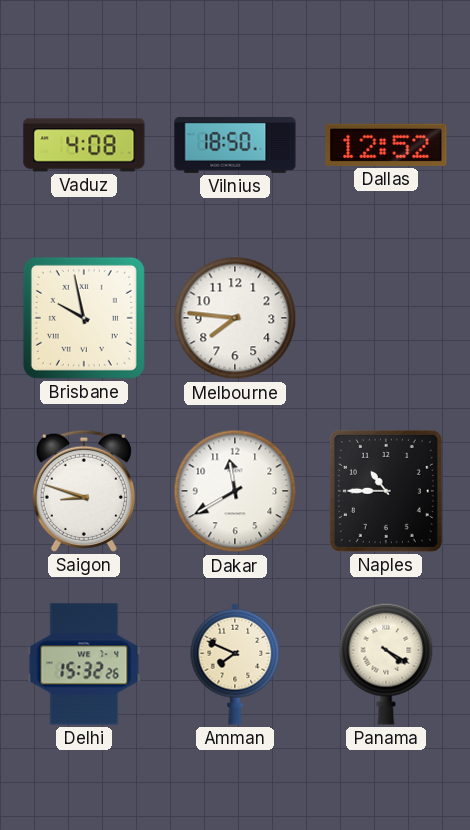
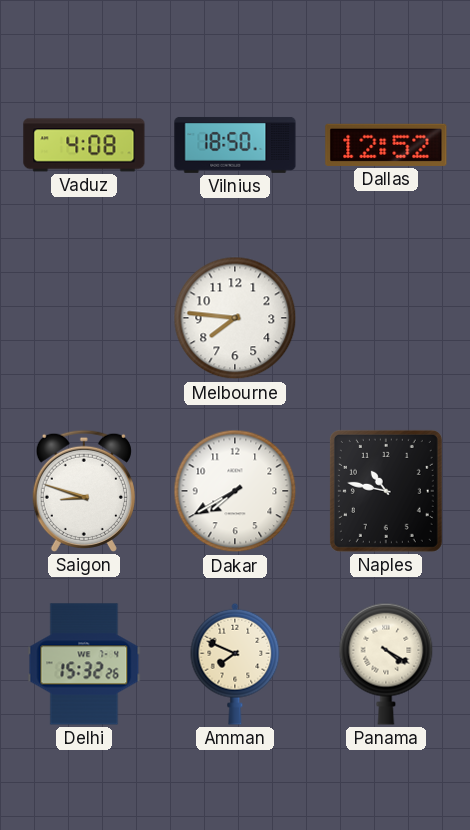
Brisbane: 9:58 -> none (84, 318)
Dakar: 11:40 -> 7:40 (235, 491)
Naples: 10:45 -> 10:47 (386, 491)
